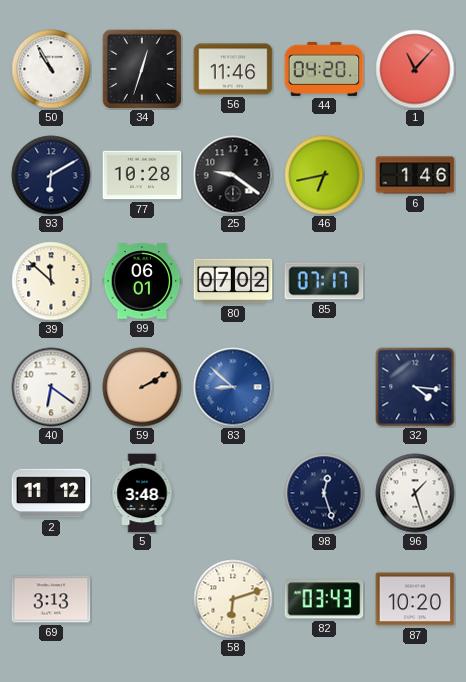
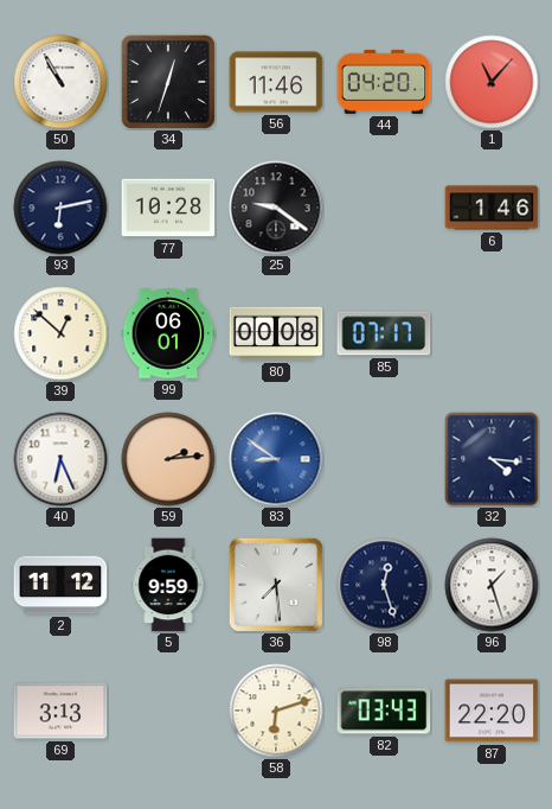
93: 6:10 -> 6:13 (60, 208)
46: 6:43 -> none (324, 175)
39: 11:52 -> 12:52 (60, 333)
80: 07:02 -> 00:08 (276, 333)
40: 6:21 -> 6:26 (60, 459)
59: 2:10 -> 2:14 (168, 459)
83: 8:52 -> 8:51 (276, 459)
5: 3:48 -> 9:59 (168, 585)
36: none -> 7:29 (276, 585)
87: 10:20 -> 22:20 (492, 711)
